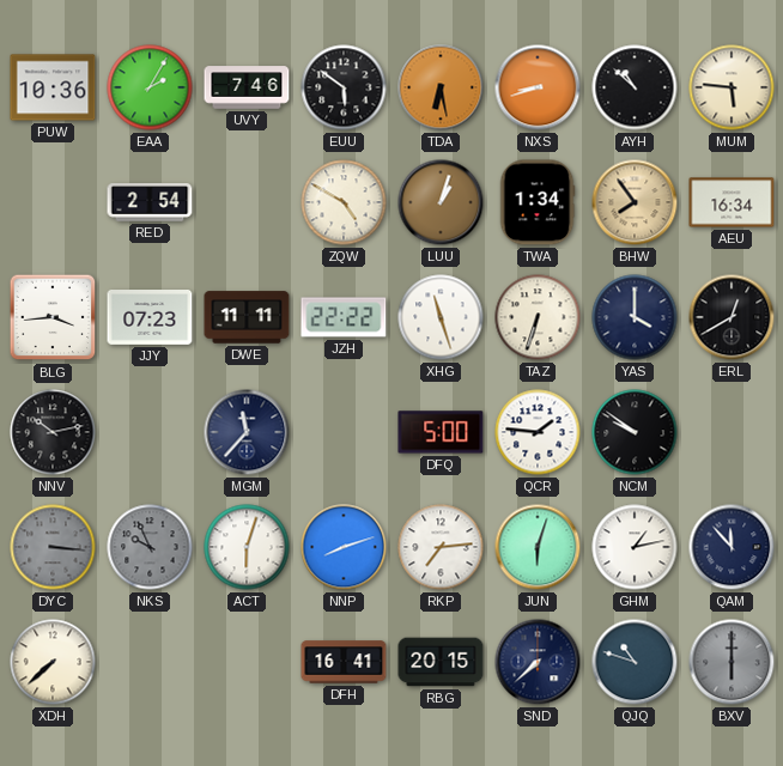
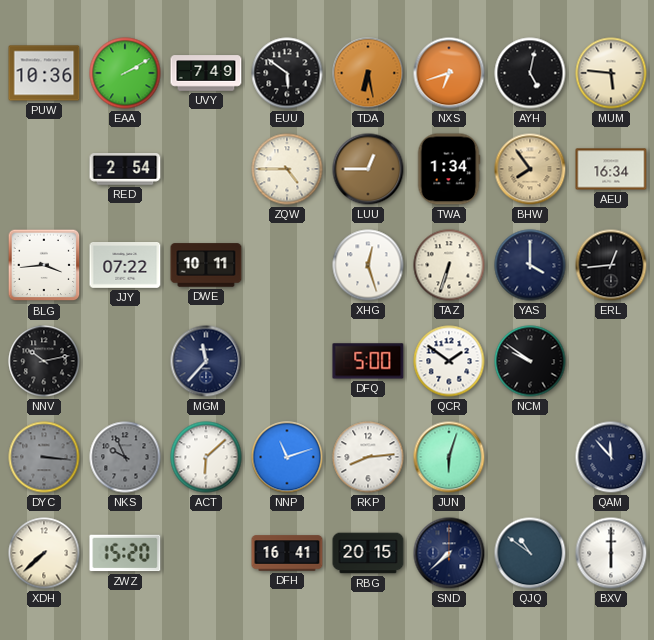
EAA: 2:05 -> 2:10 (125, 73)
UVY: 7:46 -> 7:49 (206, 73)
NXS: 8:42 -> 6:42 (449, 73)
AYH: 10:52 -> 5:02 (530, 73)
ZQW: 4:50 -> 4:45 (287, 169)
LUU: 1:03 -> 12:45 (368, 169)
JJY: 07:23 -> 07:22 (125, 266)
DWE: 11:11 -> 10:11 (206, 265)
JZH: 22:22 -> none (344, 317)
XHG: 11:27 -> 12:27 (368, 265)
ERL: 12:40 -> 12:44 (611, 265)
QCR: 1:46 -> 1:51 (449, 361)
ACT: 6:03 -> 6:08 (206, 457)
NNP: 8:12 -> 11:12 (287, 457)
RKP: 7:14 -> 8:14 (368, 457)
GHM: 1:13 -> none (635, 547)
ZWZ: none -> 15:20 (125, 553)
QJQ: 10:48 -> 10:51 (530, 553)
BXV dial: grey -> white (611, 553)
